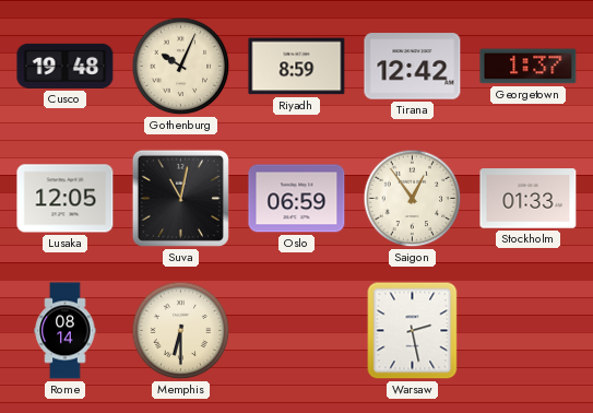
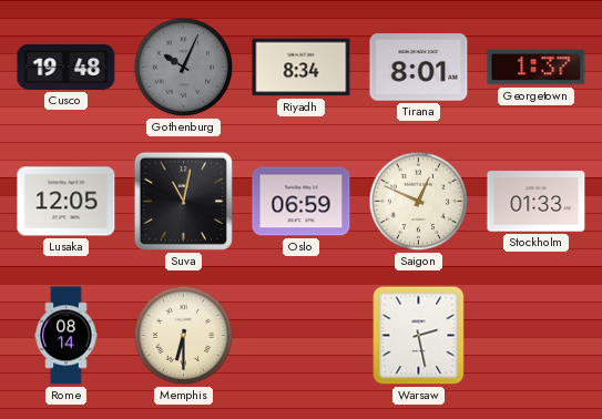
Gothenburg dial: cream -> grey (184, 68)
Riyadh: 8:59 -> 8:34 (302, 68)
Tirana: 12:42 -> 8:01 (419, 68)
Saigon: 12:54 -> 12:49 (419, 202)
